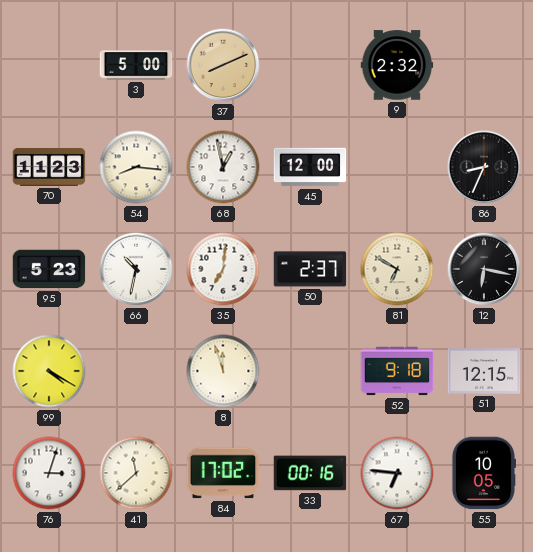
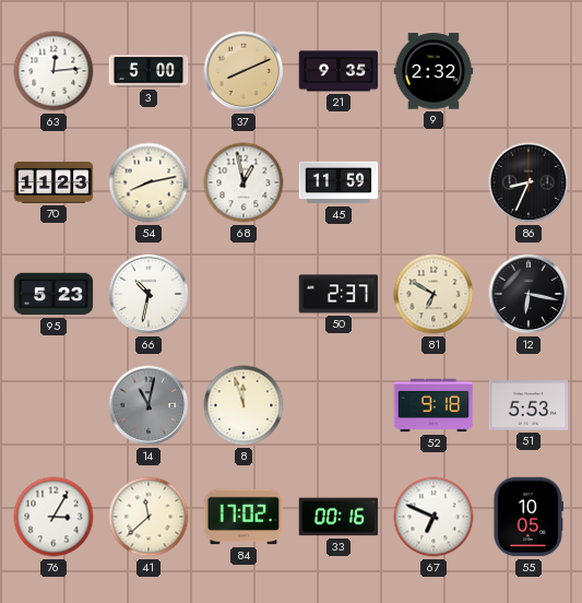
63: none -> 12:14 (54, 71)
21: none -> 9:35 (338, 71)
54: 8:16 -> 8:13 (149, 182)
45: 12:00 -> 11:59 (338, 182)
35: 7:01 -> none (223, 269)
99: 4:20 -> none (49, 371)
14: none -> 11:02 (149, 405)
51: 12:15 -> 5:53 (528, 405)
76: 3:03 -> 3:05 (54, 517)
67: 6:46 -> 6:49 (433, 517)
